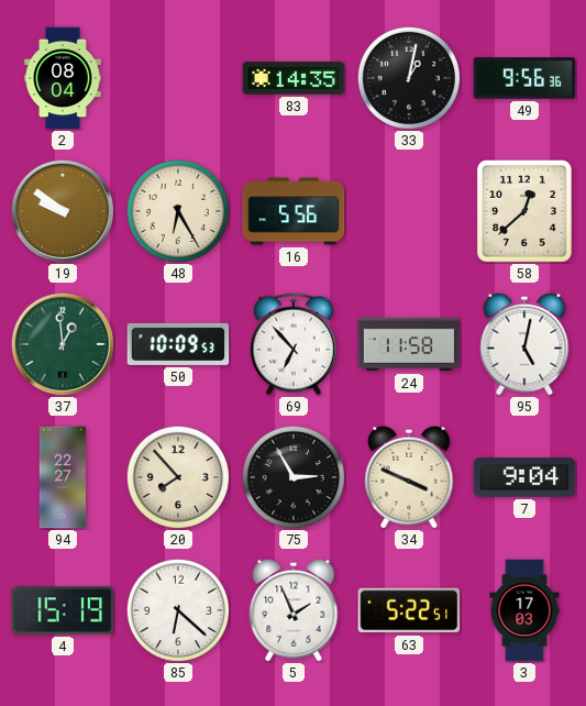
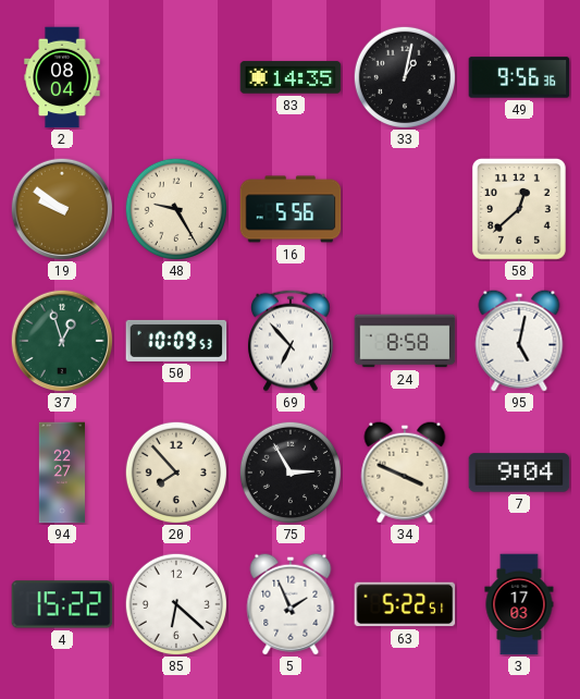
48: 6:25 -> 9:25 (175, 208)
37: 12:59 -> 12:57 (62, 341)
24: 11:58 -> 8:58 (405, 341)
4: 15:19 -> 15:22 (62, 604)
